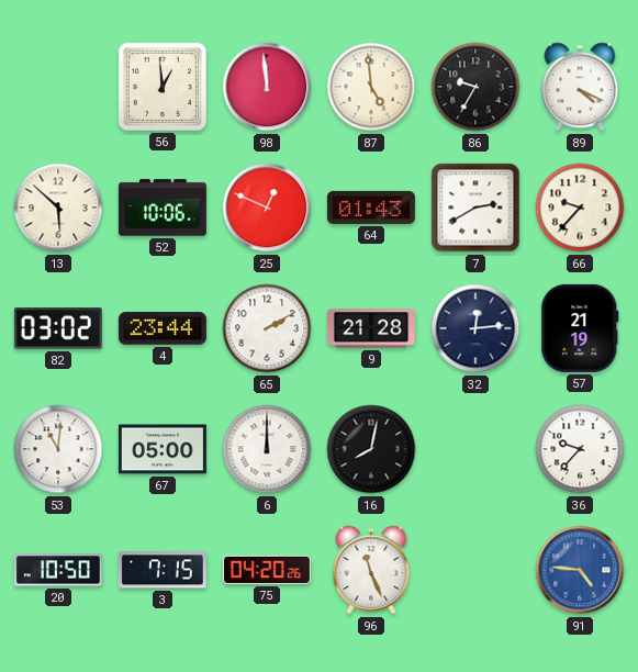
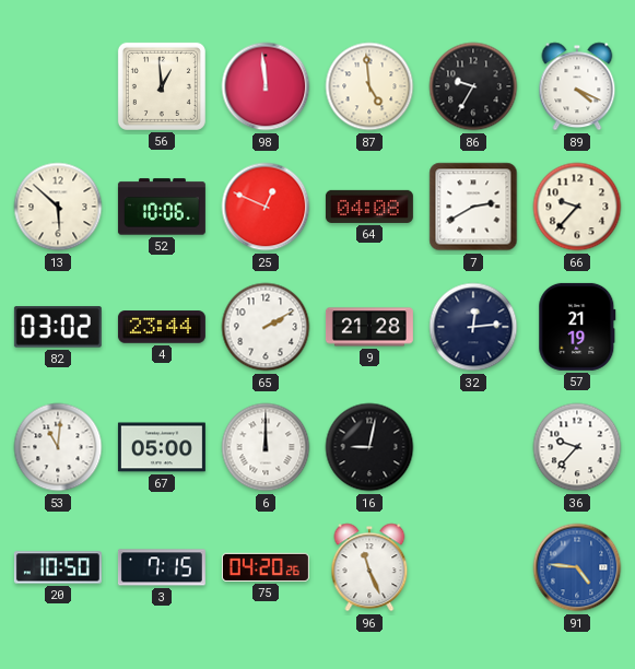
64: 01:43 -> 04:08 (369, 207)
16: 8:02 -> 9:02 (369, 447)
